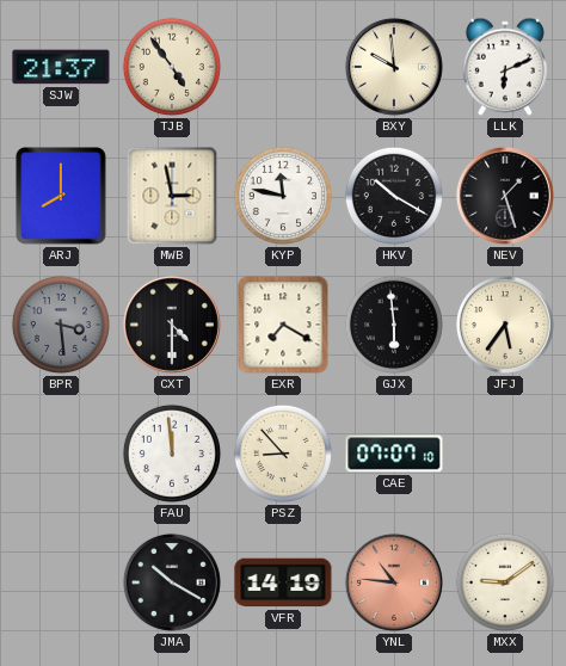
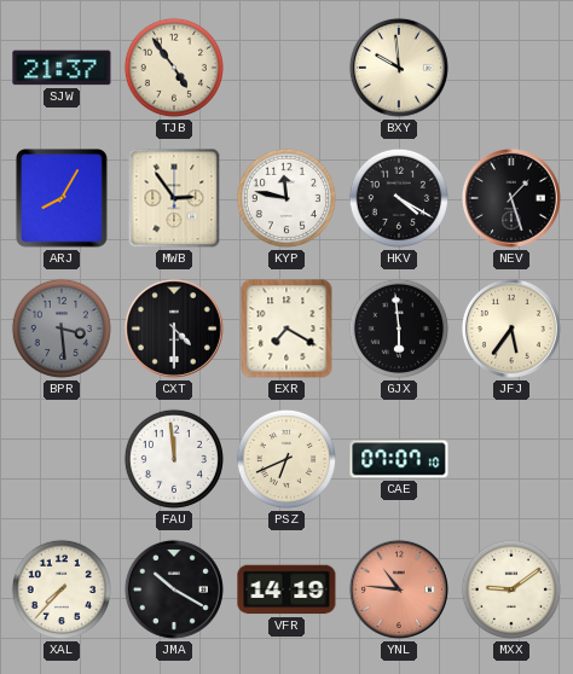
LLK: 6:11 -> none (505, 67)
ARJ: 8:00 -> 8:05 (63, 199)
MWB: 2:58 -> 2:54 (174, 198)
HKV: 10:20 -> 4:20 (399, 198)
PSZ: 8:53 -> 6:41 (286, 459)
XAL: none -> 7:37 (62, 589)
